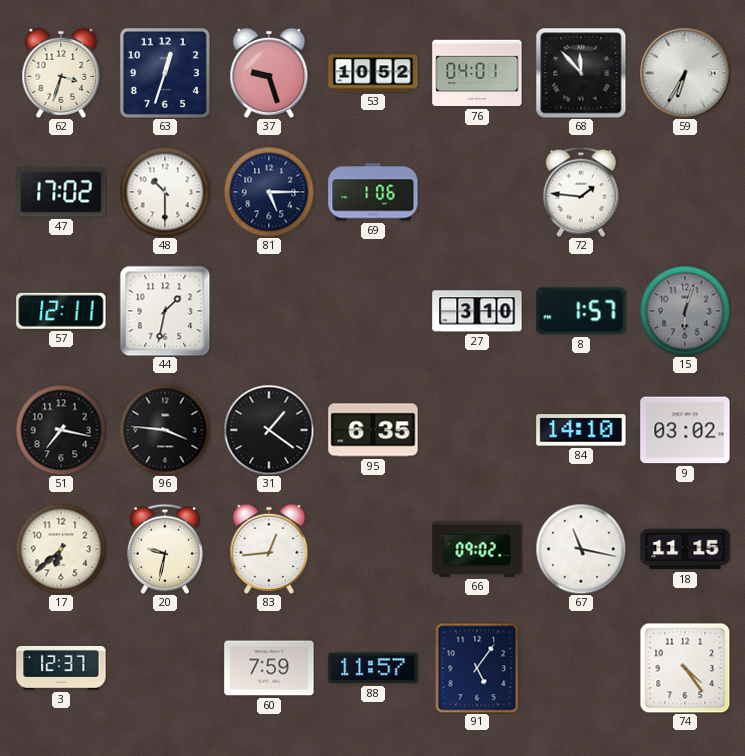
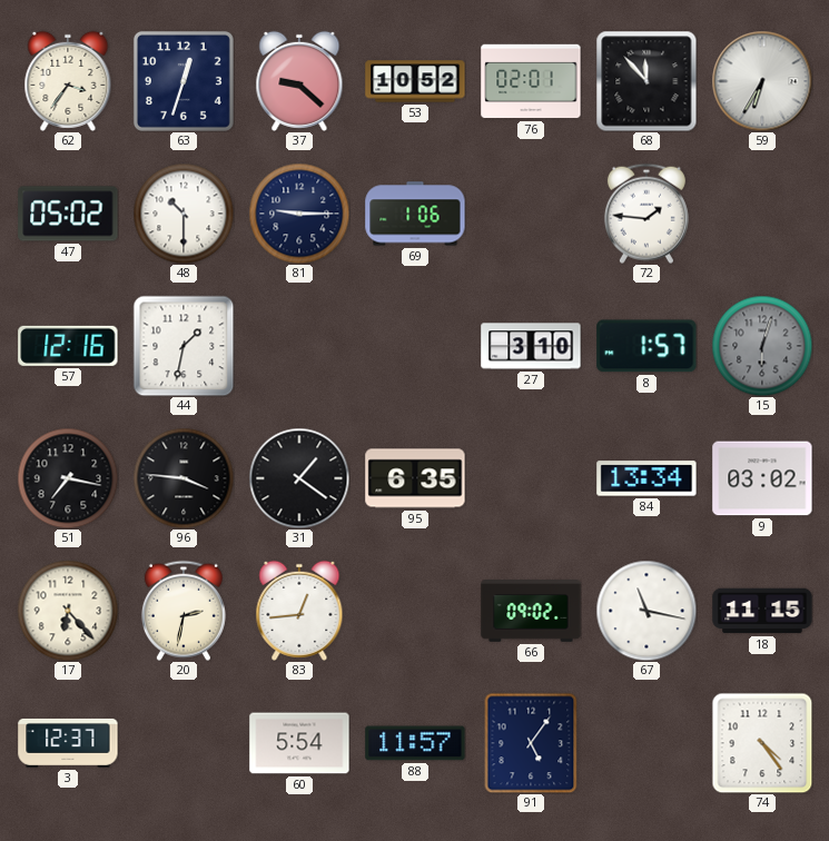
62: 3:33 -> 3:36 (68, 81)
37: 9:27 -> 9:22 (299, 81)
76: 04:01 -> 02:01 (531, 81)
47: 17:02 -> 05:02 (68, 214)
81: 5:15 -> 9:15 (299, 214)
57: 12:11 -> 12:16 (68, 346)
84: 14:10 -> 13:34 (647, 478)
17: 6:38 -> 6:23 (68, 611)
20: 9:32 -> 2:32 (184, 611)
60: 7:59 -> 5:54 (299, 743)
